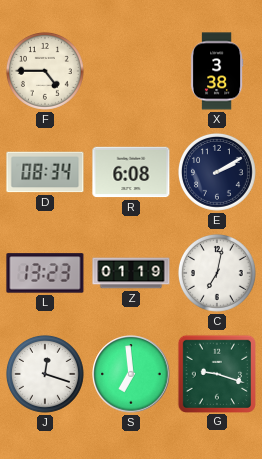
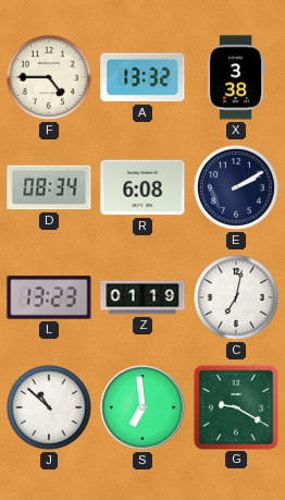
A: none -> 13:32 (142, 77)
J: 12:18 -> 10:52 (49, 407)
G: 9:18 -> 9:20 (235, 406)
